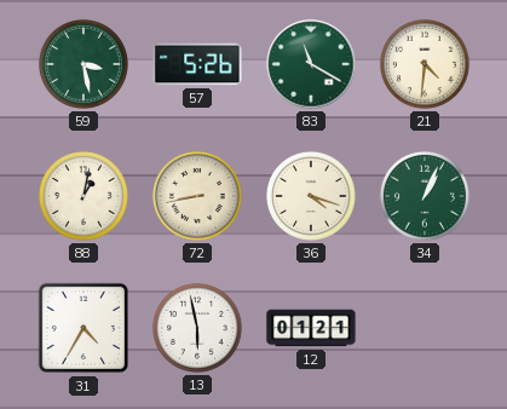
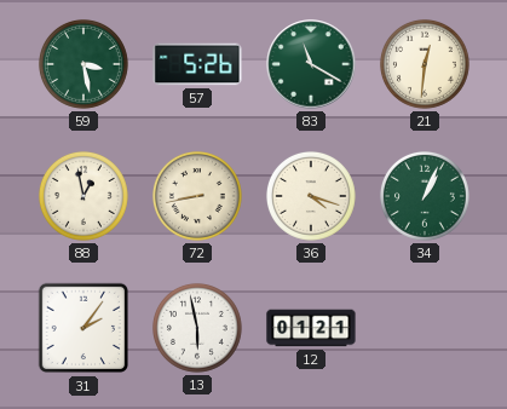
21: 4:31 -> 12:31 (425, 64)
88: 1:02 -> 12:58 (83, 196)
31: 4:35 -> 2:06 (83, 328)
